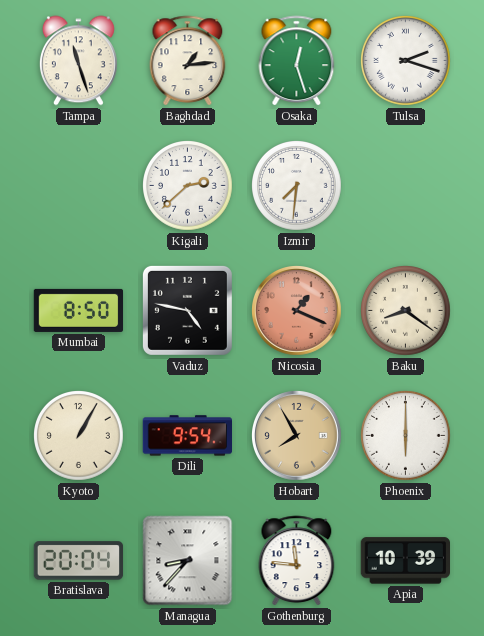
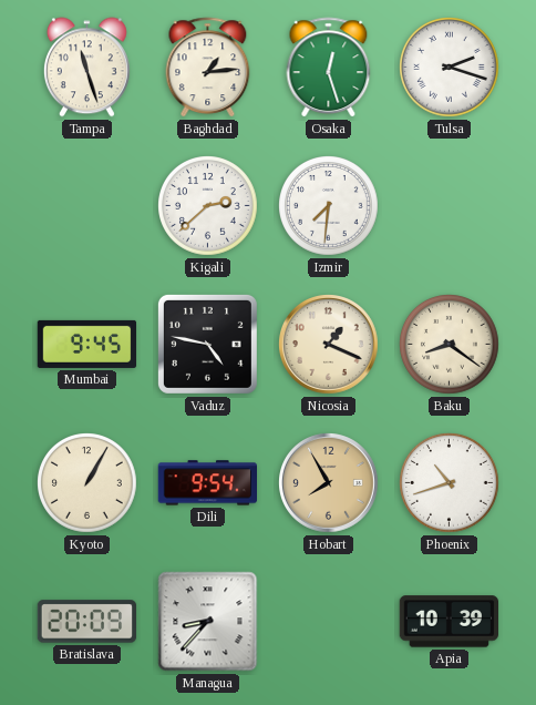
Mumbai: 8:50 -> 9:45 (87, 344)
Nicosia dial: salmon -> cream (329, 345)
Phoenix: 6:00 -> 10:42 (450, 483)
Bratislava: 20:04 -> 20:09 (87, 622)
Gothenburg: 11:46 -> none (297, 561)
